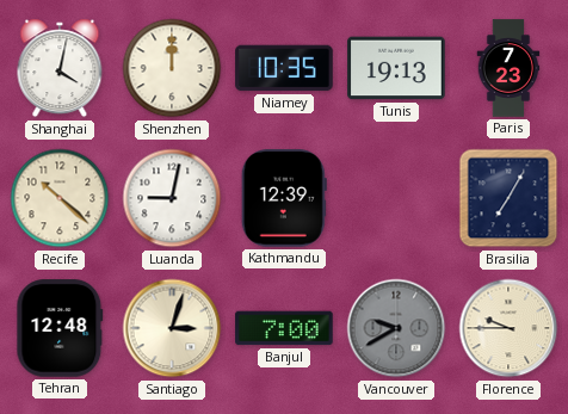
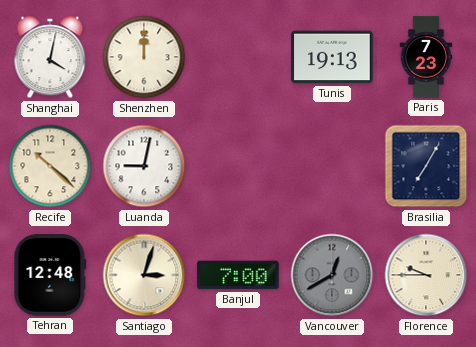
Niamey: 10:35 -> none (284, 68)
Kathmandu: 12:39 -> none (284, 198)
Vancouver: 9:40 -> 12:40 (332, 275)
